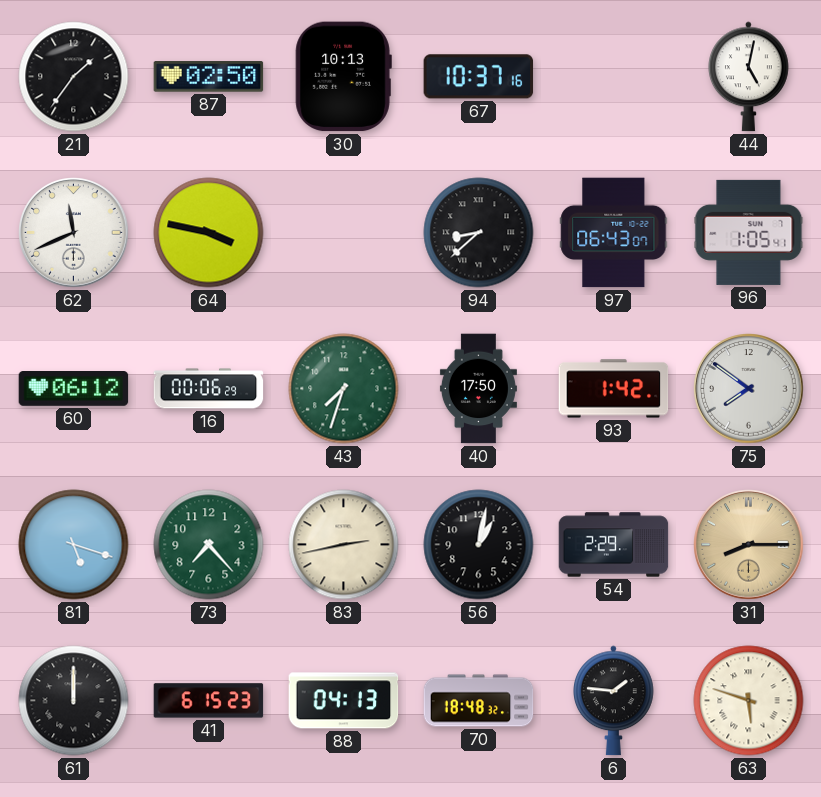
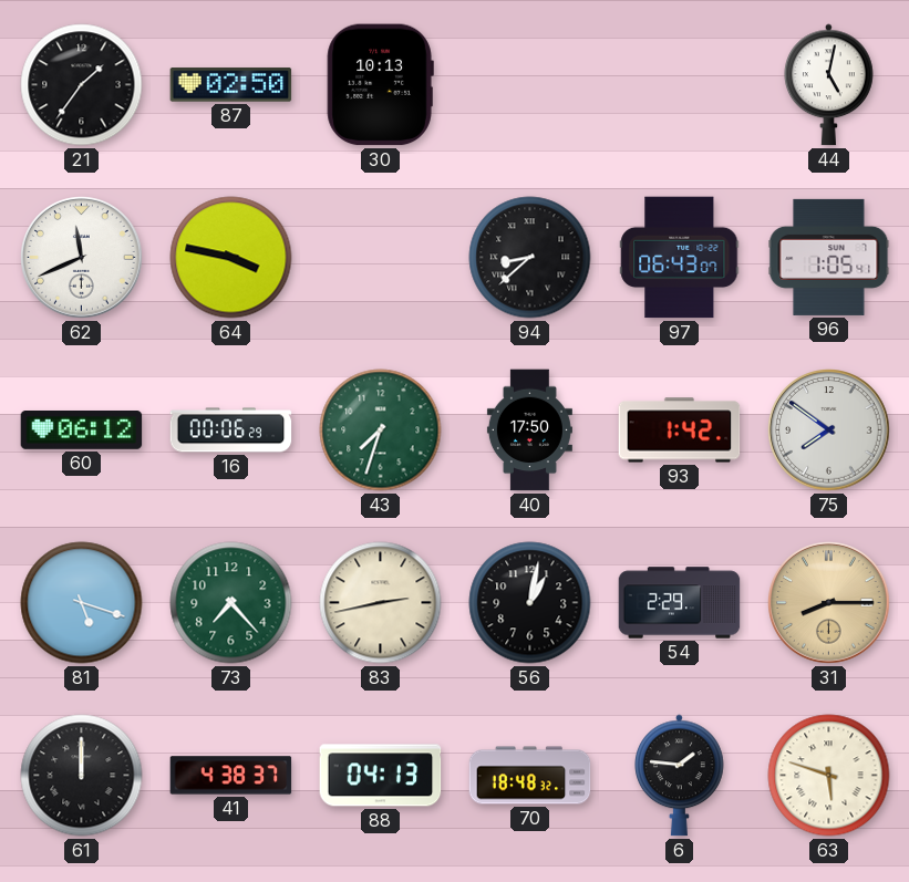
67: 10:37 -> none (479, 77)
41: 6:15 -> 4:38 (231, 776)
